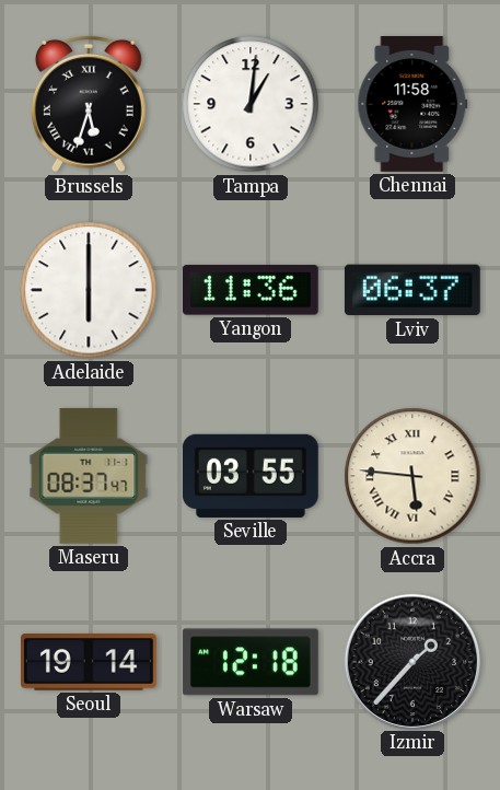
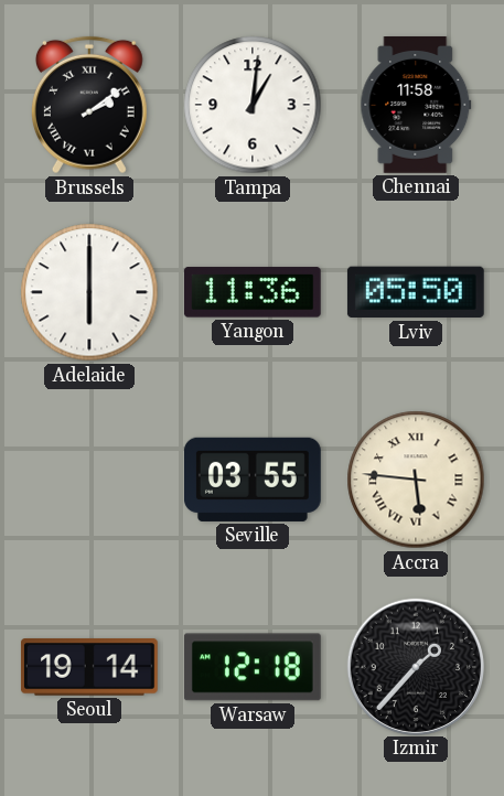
Brussels: 5:33 -> 2:09 (89, 105)
Lviv: 06:37 -> 05:50 (416, 292)
Maseru: 08:37 -> none (89, 476)
